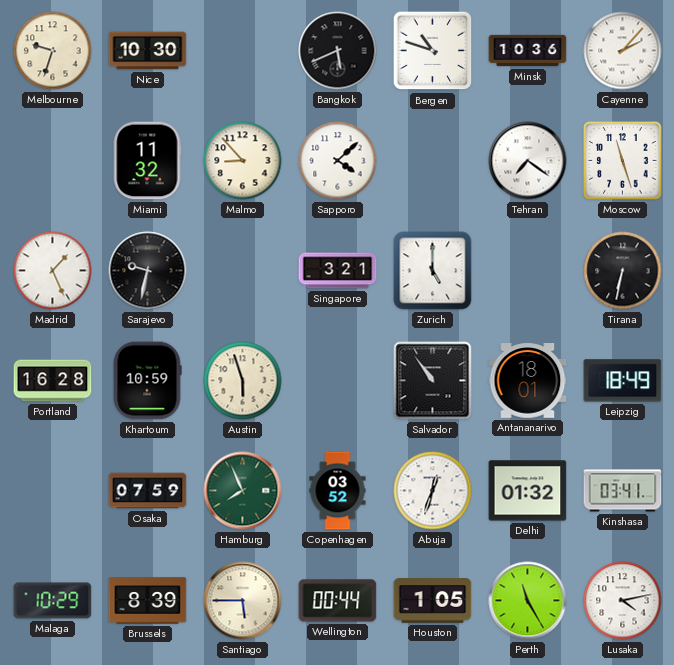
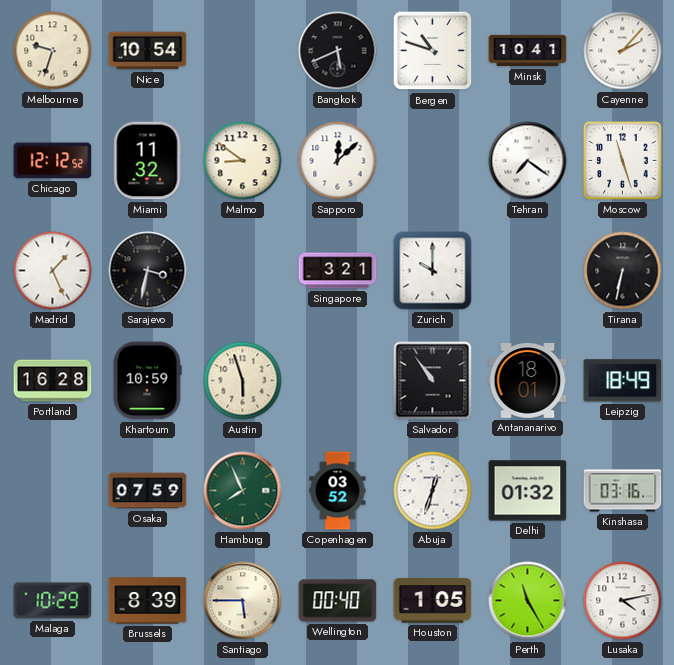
Nice: 10:30 -> 10:54 (148, 51)
Minsk: 10:36 -> 10:41 (528, 51)
Chicago: none -> 12:12 (53, 161)
Malmo: 8:53 -> 8:51 (243, 161)
Sapporo: 4:08 -> 12:08 (338, 161)
Sarajevo: 9:32 -> 3:32 (148, 271)
Zurich: 5:00 -> 10:00 (433, 271)
Kinshasa: 03:41 -> 03:16 (623, 491)
Wellington: 00:44 -> 00:40 (338, 601)
